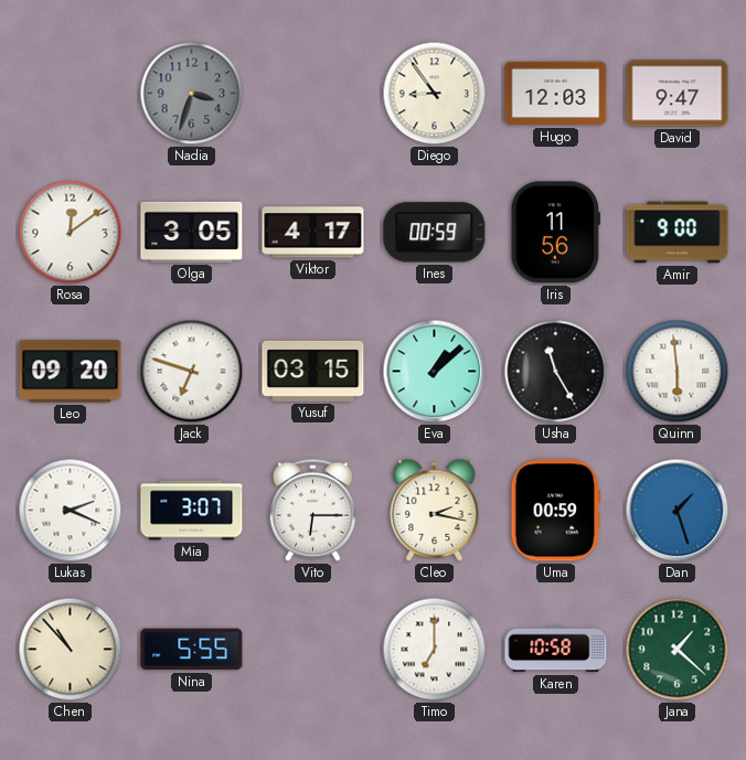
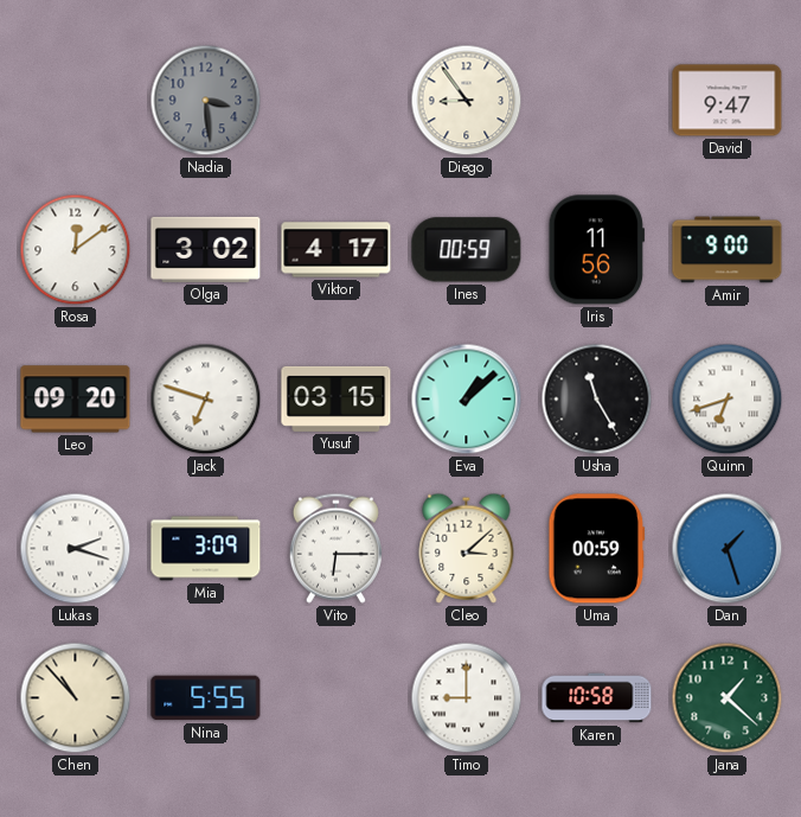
Nadia: 3:33 -> 3:29 (206, 101)
Hugo: 12:03 -> none (556, 94)
Olga: 3:05 -> 3:02 (206, 249)
Quinn: 5:59 -> 6:42 (728, 400)
Lukas: 2:19 -> 2:18 (76, 549)
Mia: 3:07 -> 3:09 (206, 549)
Cleo: 2:17 -> 3:08 (467, 548)
Timo: 7:00 -> 9:00 (467, 698)
